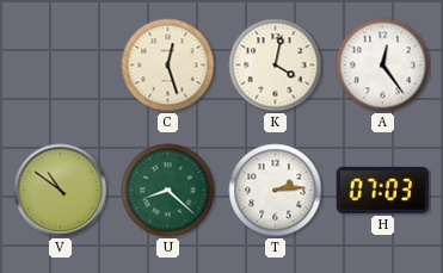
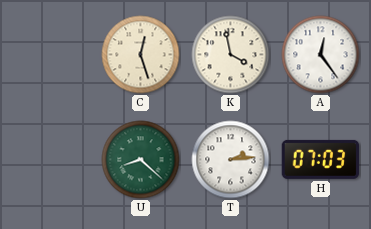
K: 4:02 -> 3:58 (231, 55)
V: 10:51 -> none (61, 191)
